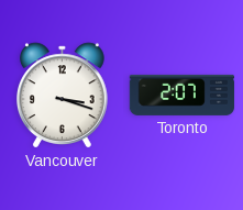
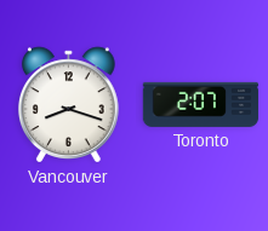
Vancouver: 3:18 -> 8:18 (69, 105)
